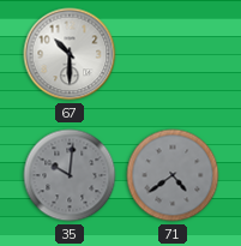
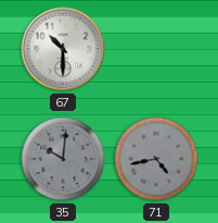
71: 4:39 -> 4:43 (156, 159)
